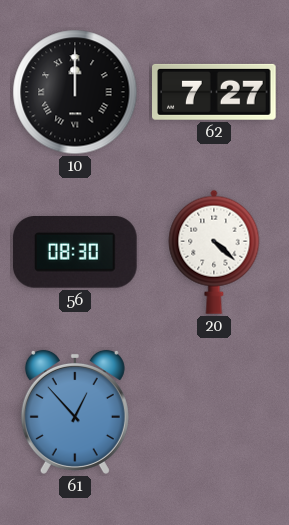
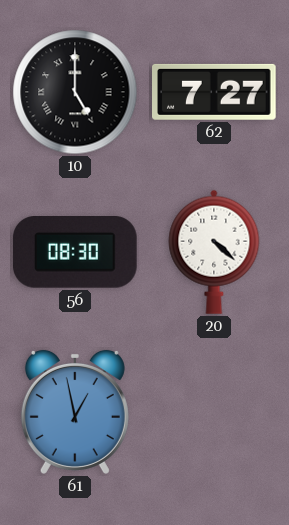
10: 12:00 -> 5:00 (75, 92)
61: 12:53 -> 12:58 (75, 412)
